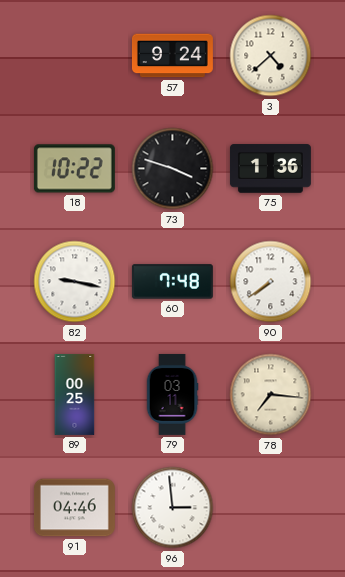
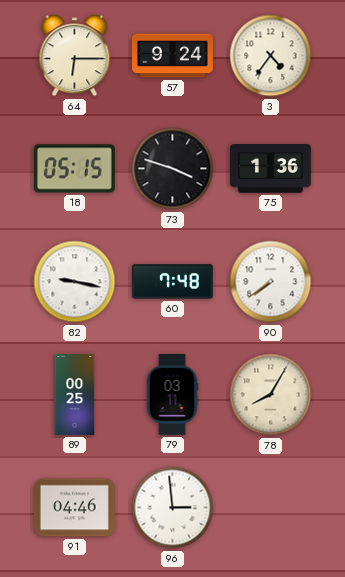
64: none -> 6:15 (75, 56)
3: 4:38 -> 4:36 (271, 56)
18: 10:22 -> 05:15 (74, 169)
78: 7:16 -> 8:05 (271, 395)
